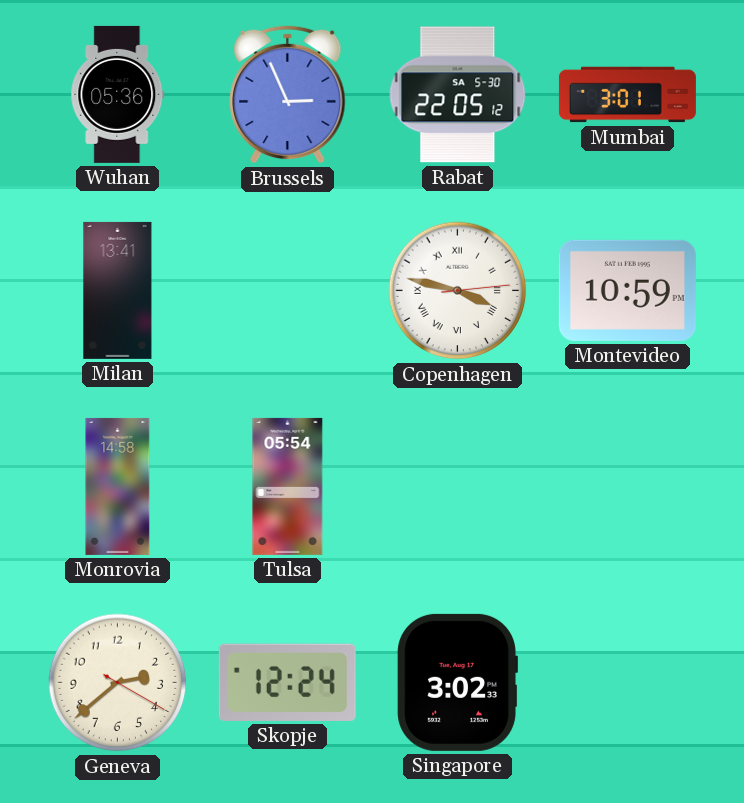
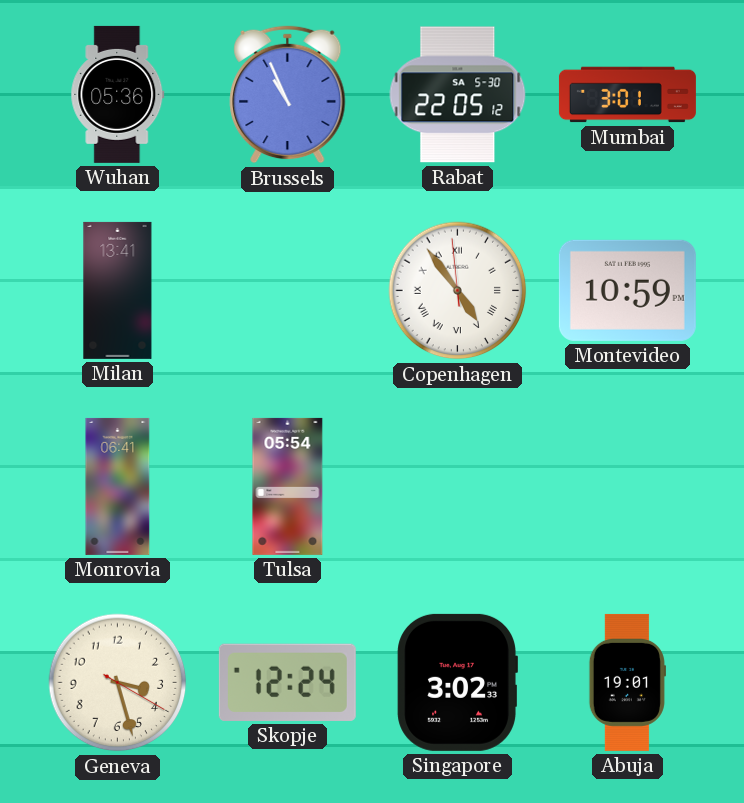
Brussels: 2:56 -> 10:56 (288, 95)
Copenhagen: 3:47 -> 4:53 (458, 291)
Monrovia: 14:58 -> 06:41 (118, 486)
Geneva: 2:38 -> 3:27 (118, 683)
Abuja: none -> 19:01 (627, 682)
